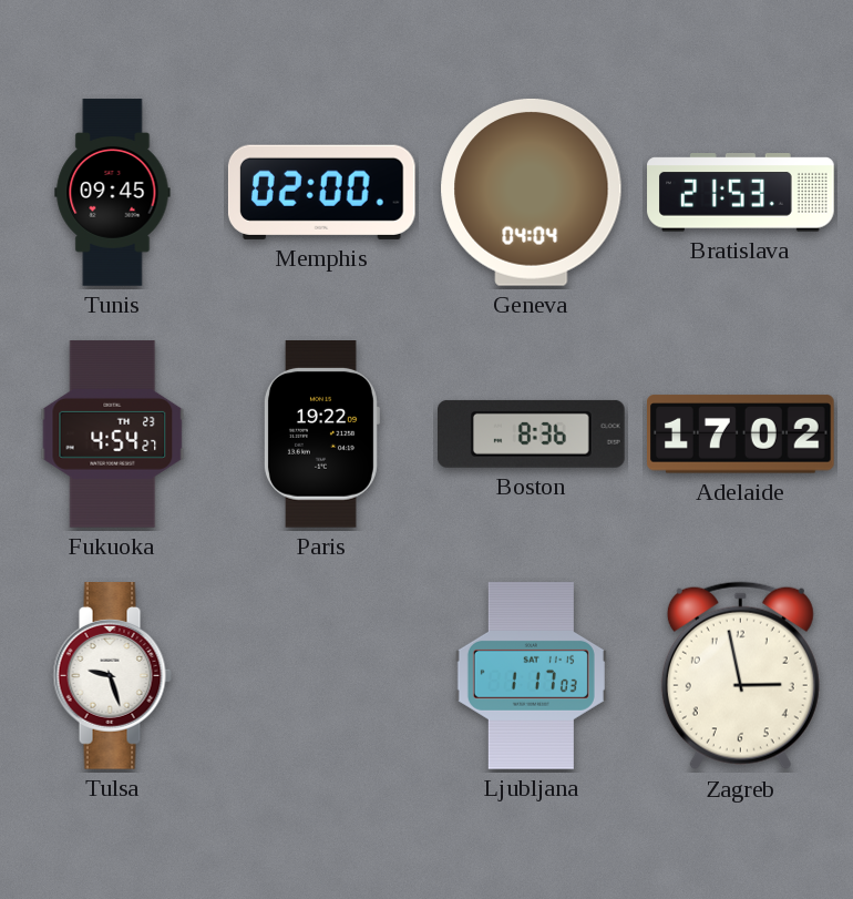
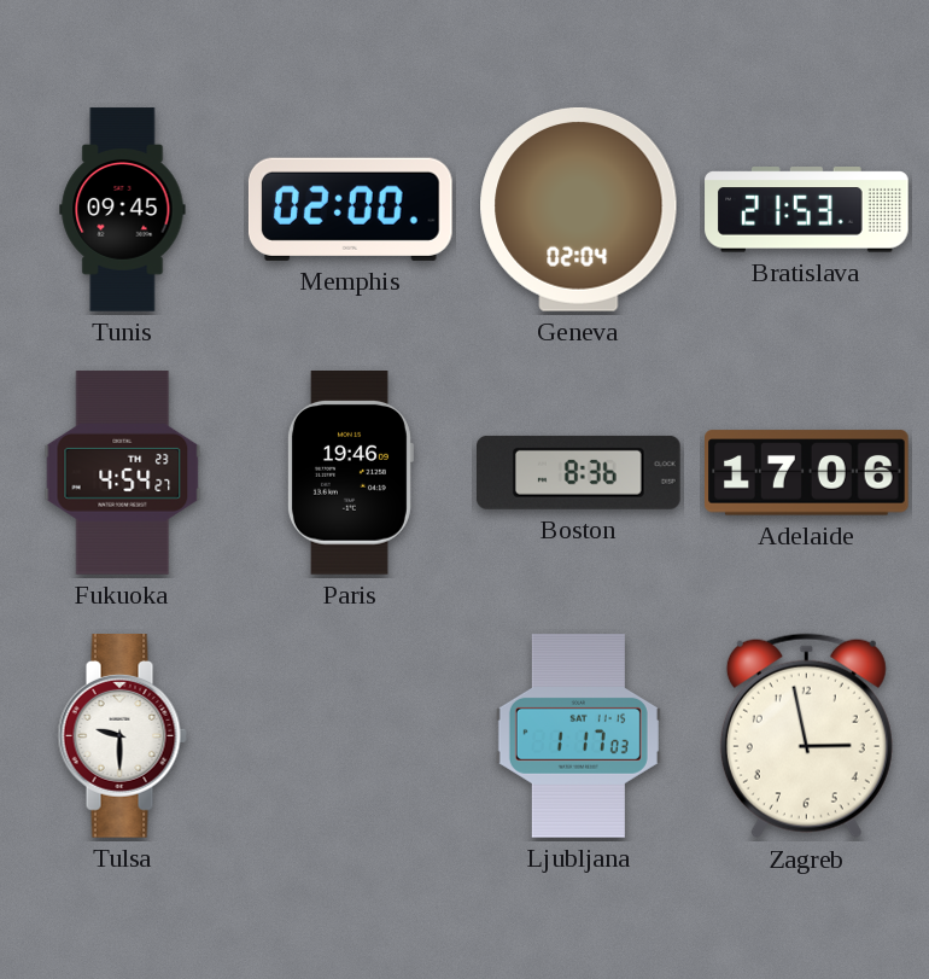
Geneva: 04:04 -> 02:04 (579, 209)
Paris: 19:22 -> 19:46 (350, 473)
Adelaide: 17:02 -> 17:06 (807, 473)
Tulsa: 9:27 -> 9:30 (122, 736)
